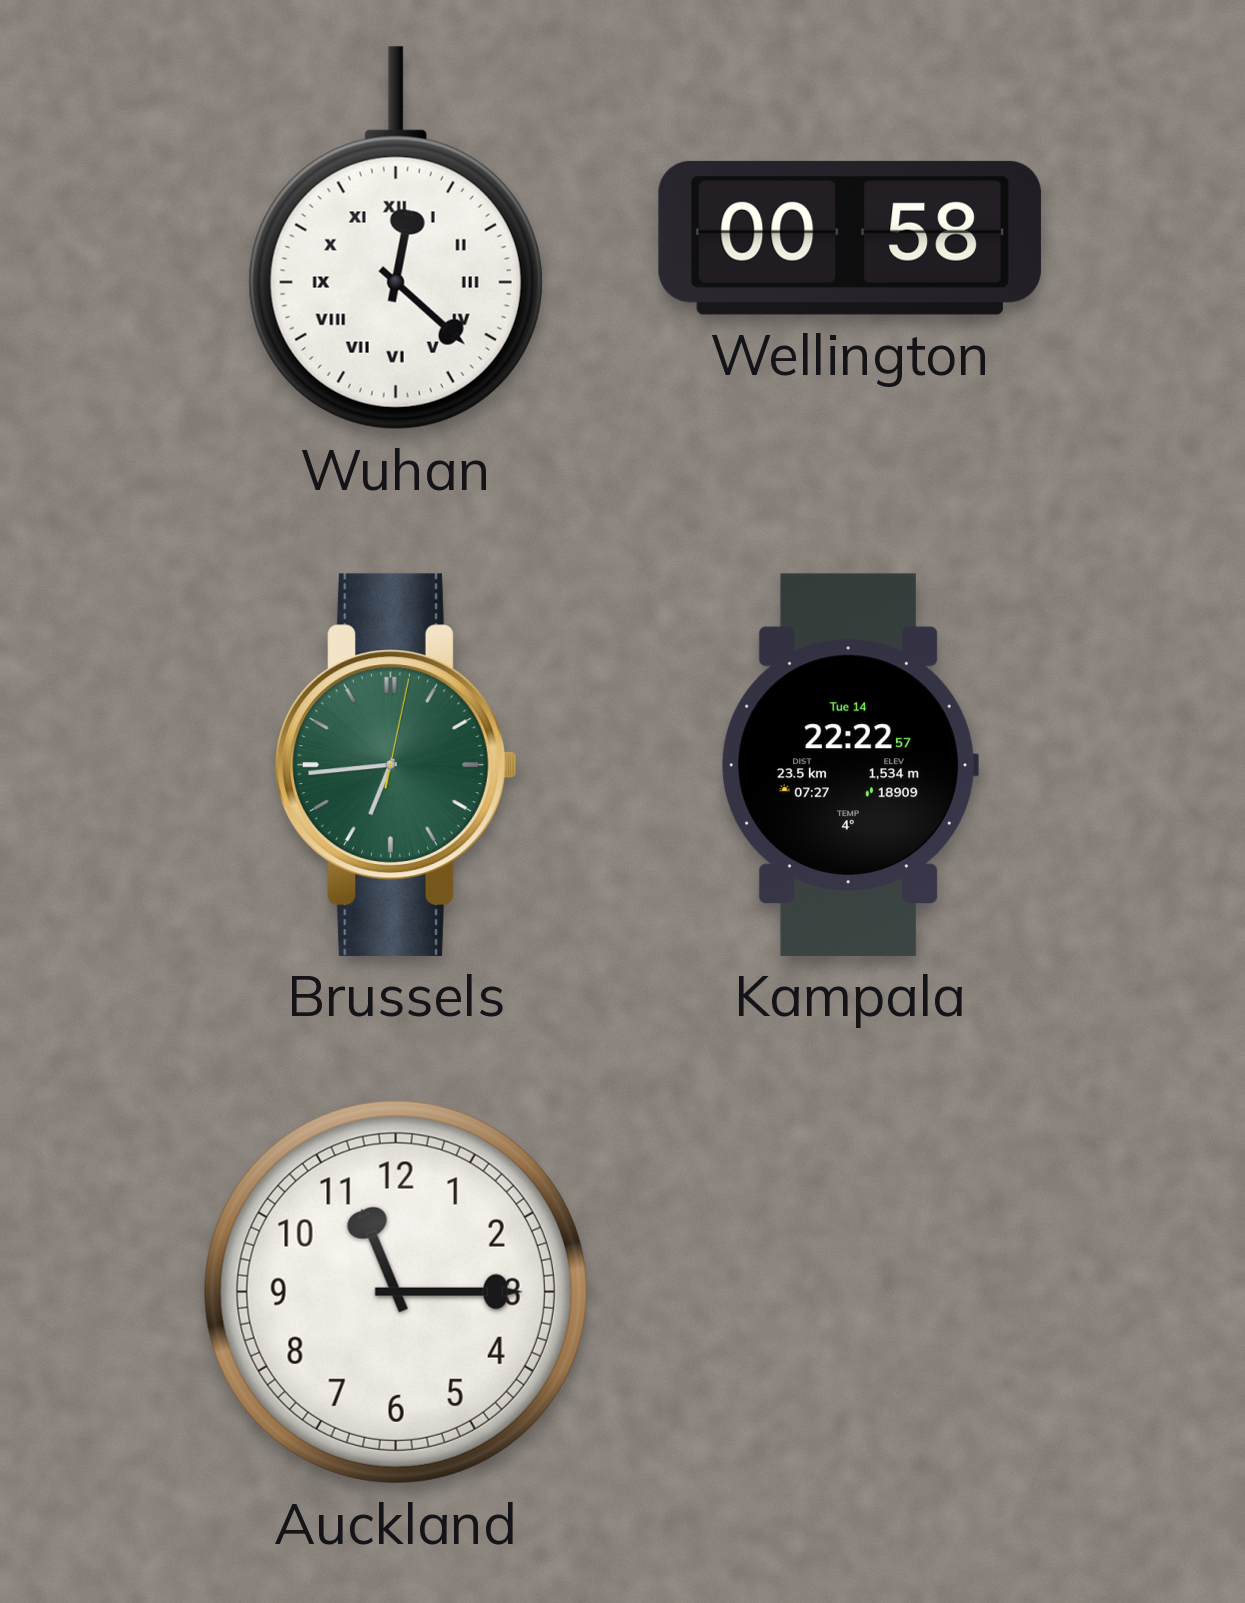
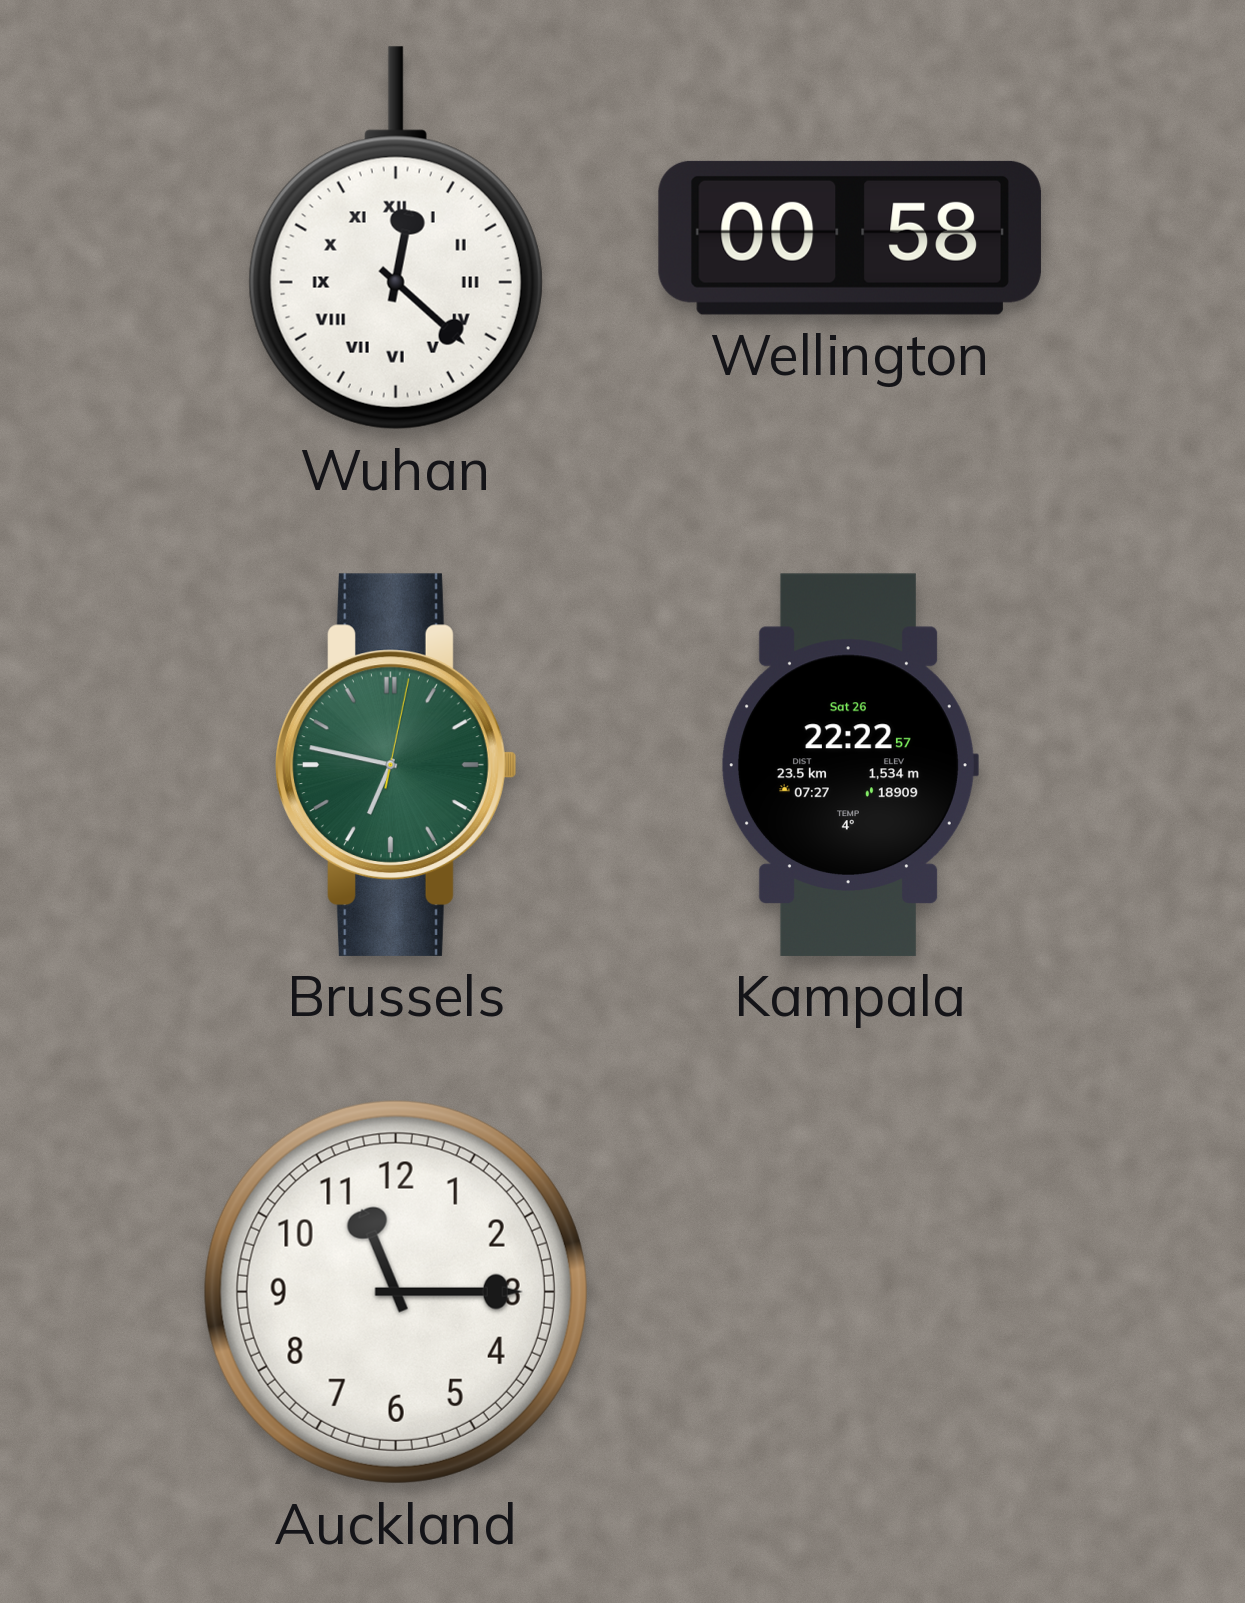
Brussels: 6:44 -> 6:47 (396, 765)
Kampala date: Tue 14 -> Sat 26 (850, 765)
